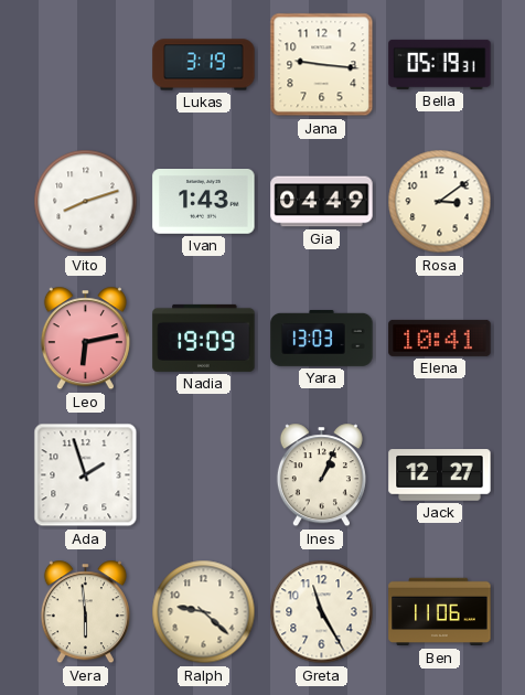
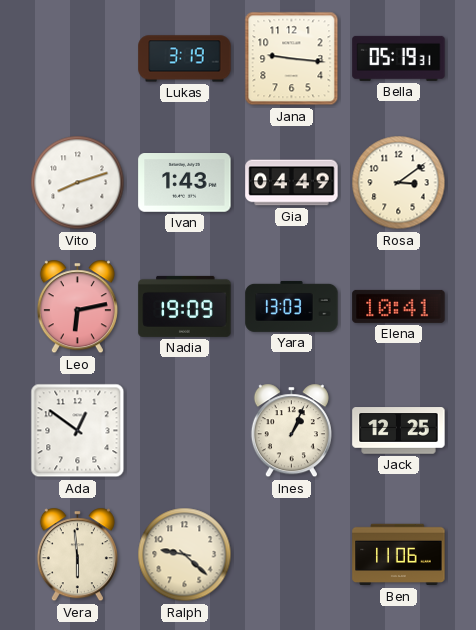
Ada: 1:57 -> 12:51 (78, 431)
Jack: 12:27 -> 12:25 (399, 431)
Greta: 11:25 -> none (322, 612)
